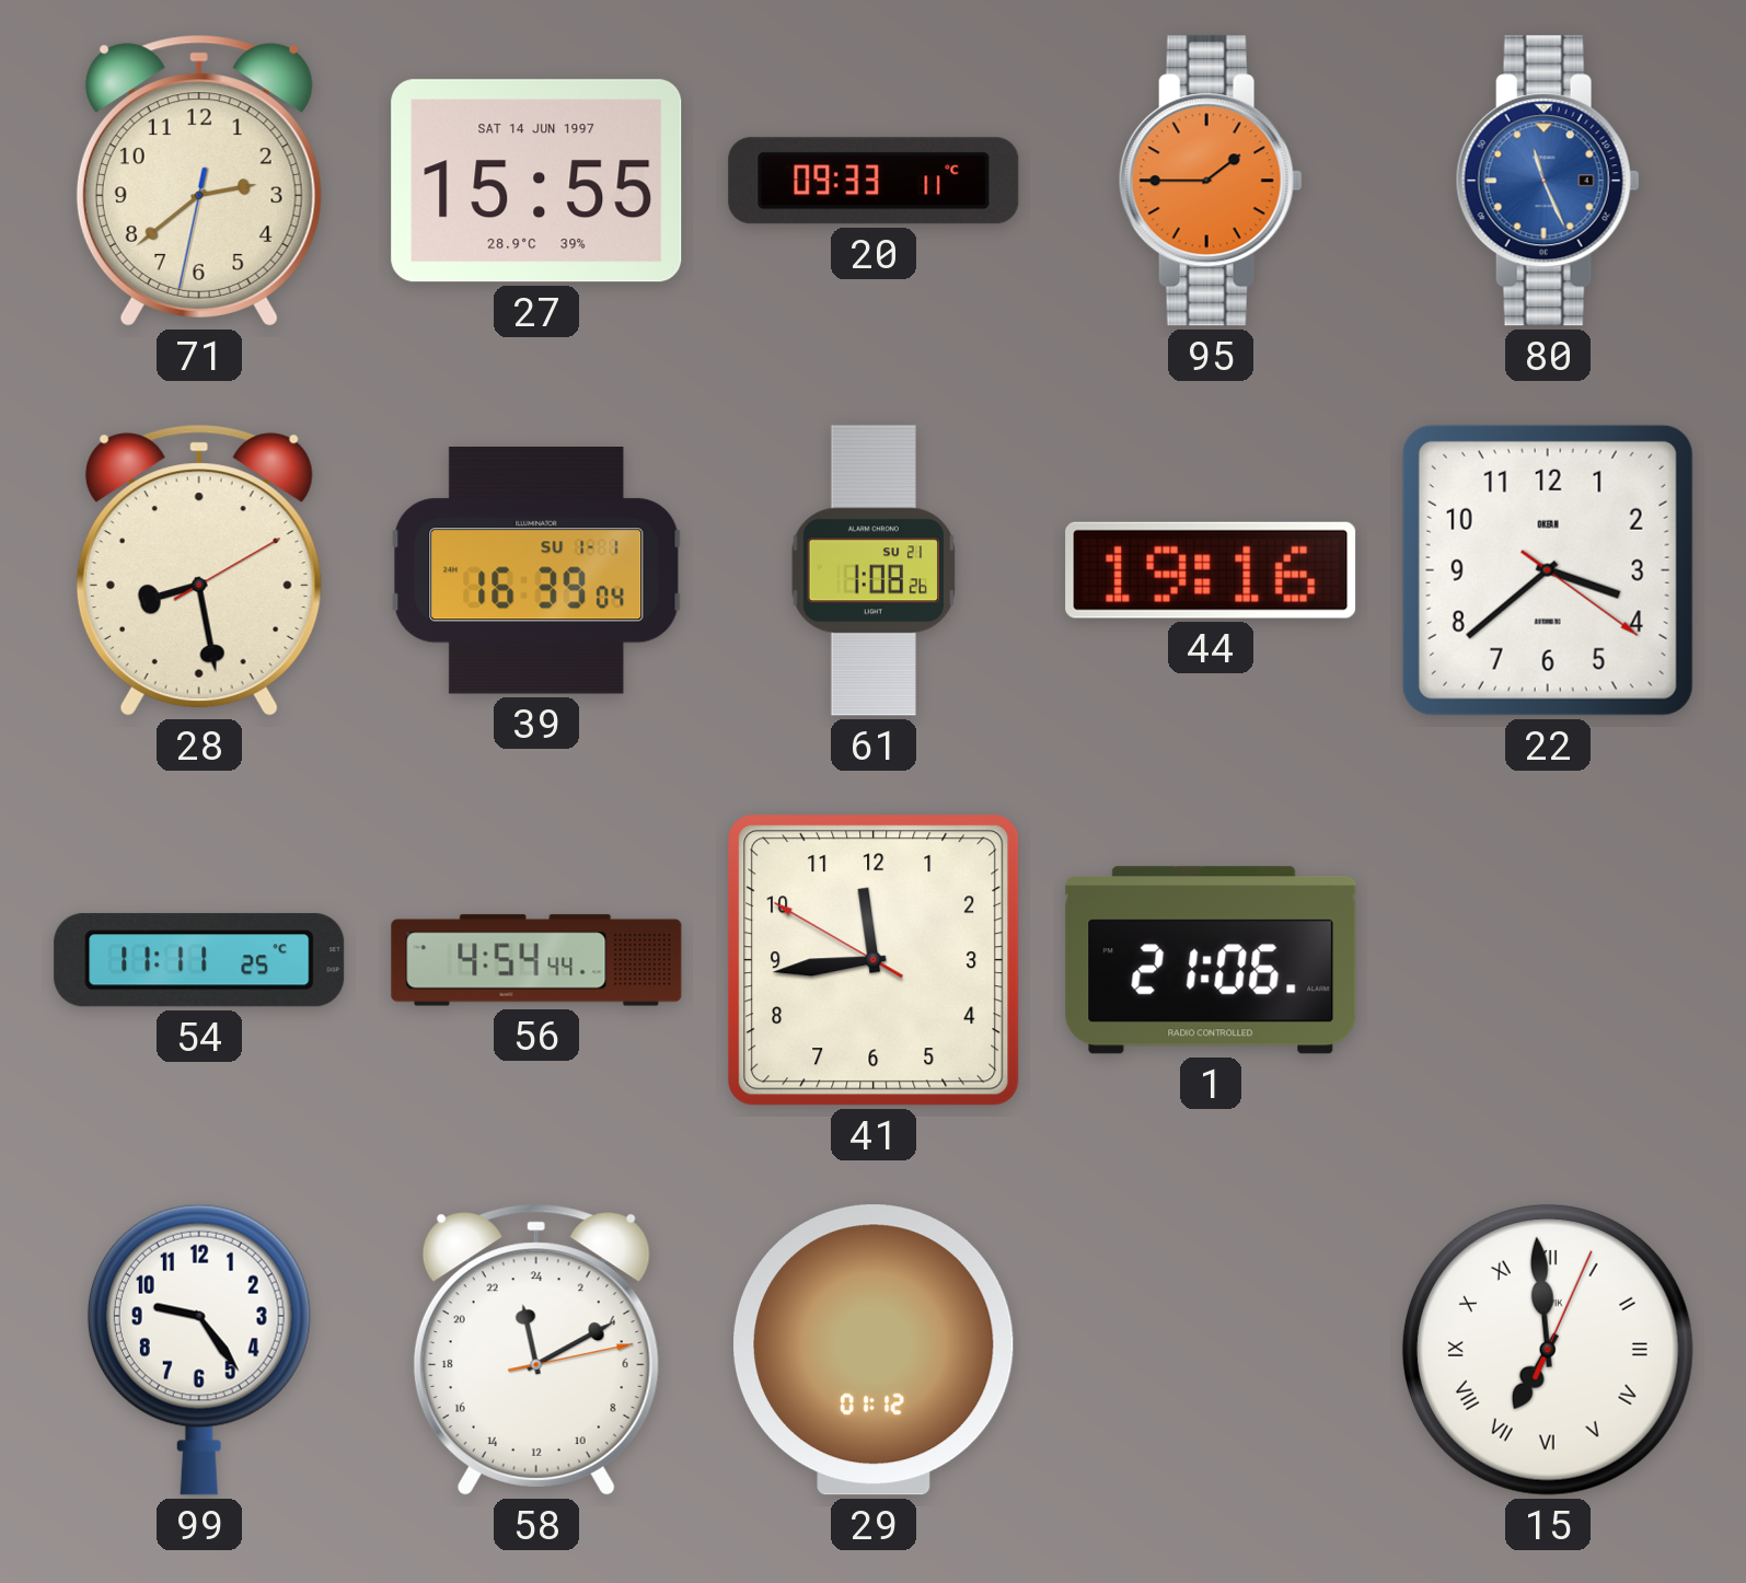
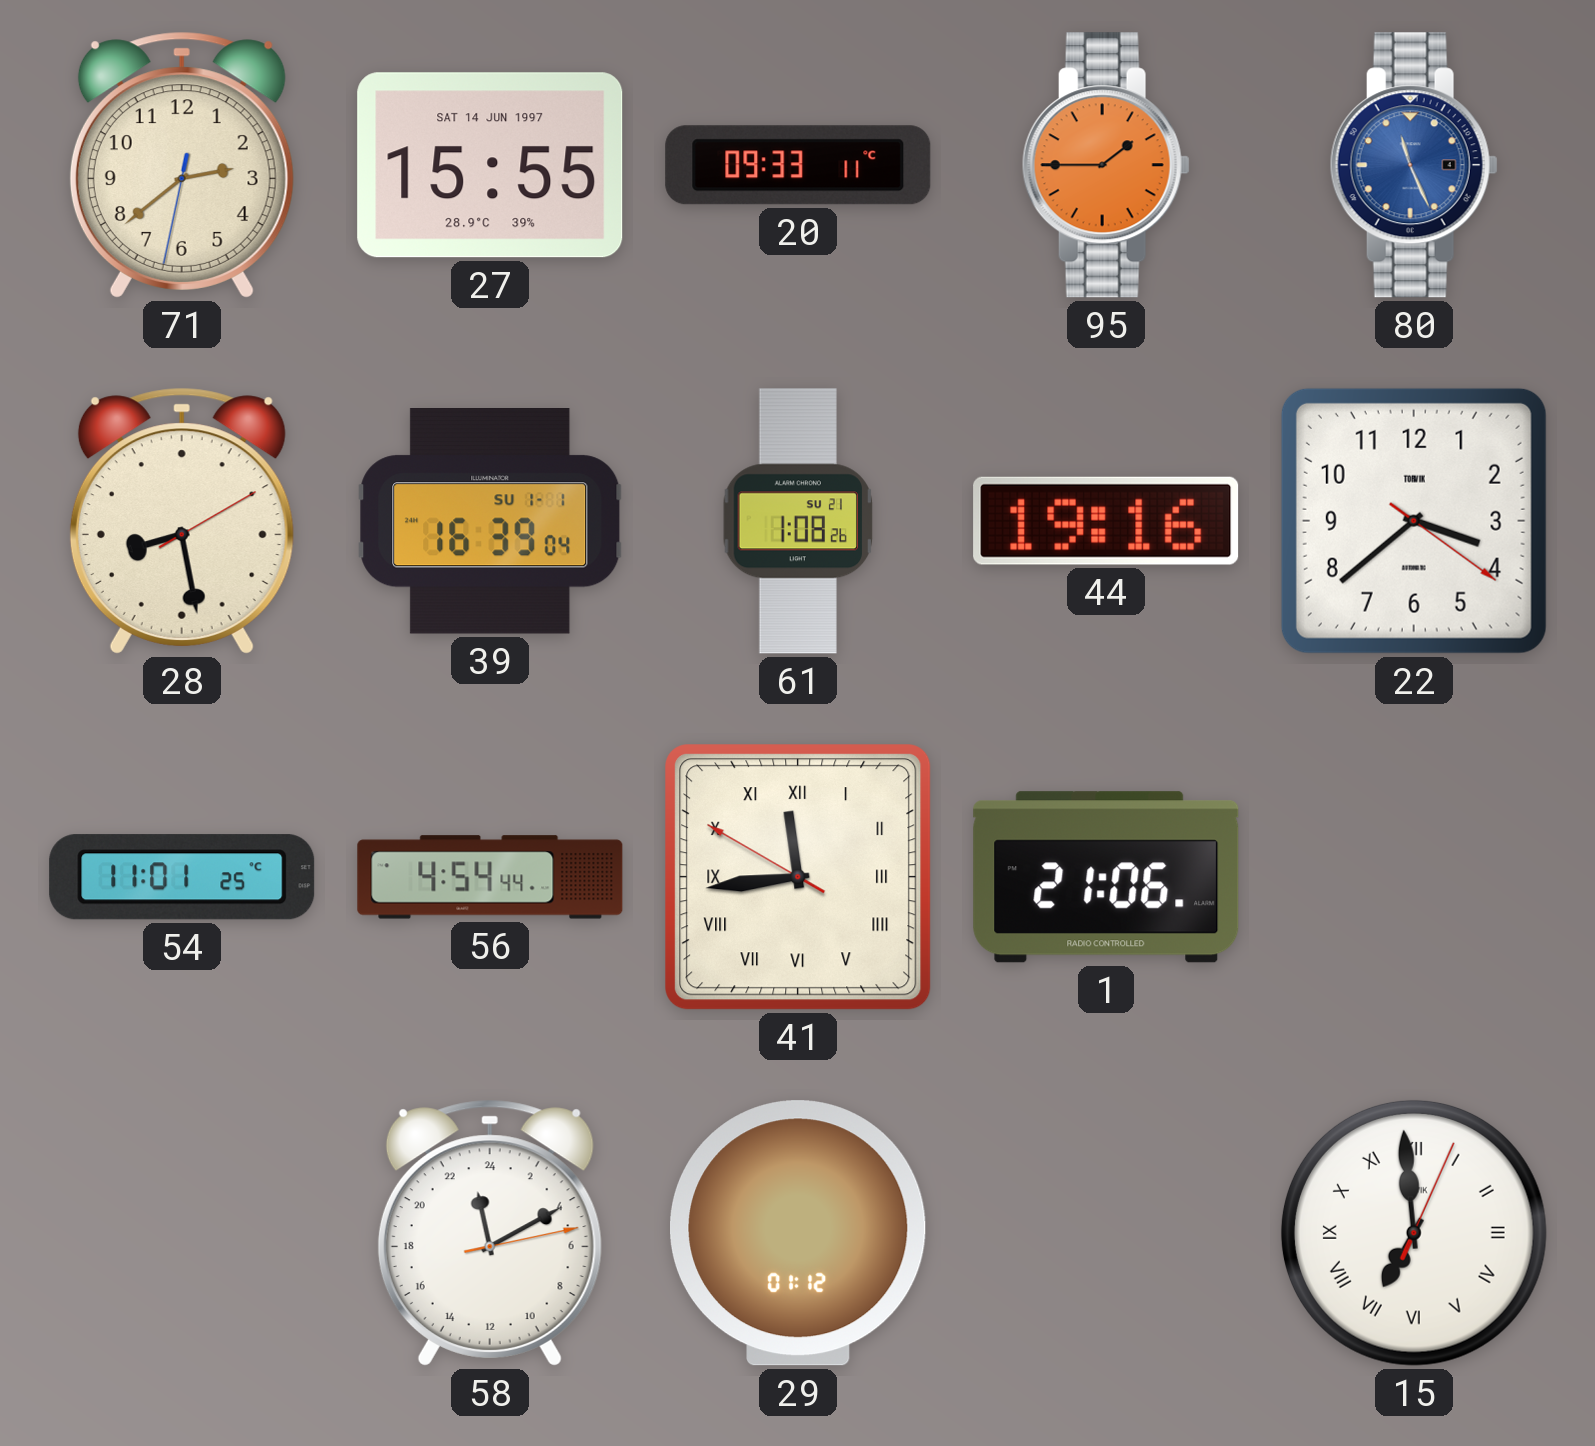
22 brand: OKEAN -> TORVIK (1414, 521)
54: 11:11 -> 11:01 (182, 877)
41 numerals: Arabic -> Roman (798, 877)
99: 9:24 -> none (199, 1350)
